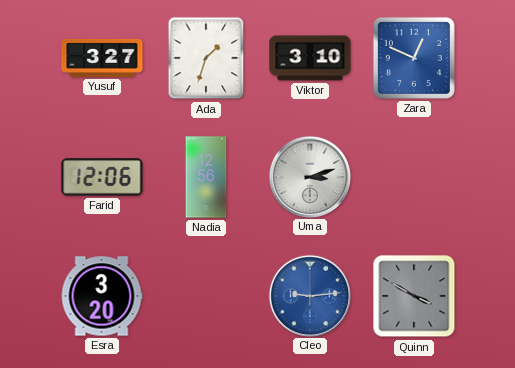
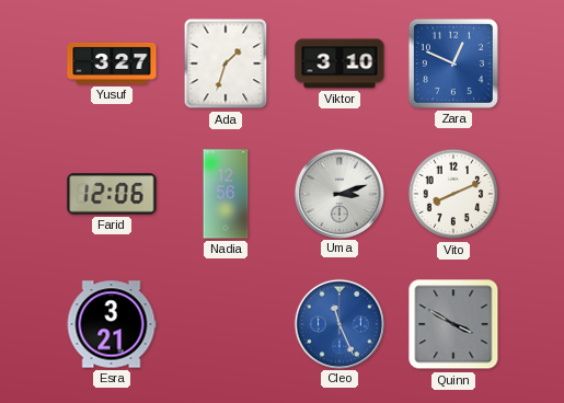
Vito: none -> 8:11 (453, 194)
Esra: 3:20 -> 3:21 (112, 324)
Cleo: 9:14 -> 11:26 (338, 323)
